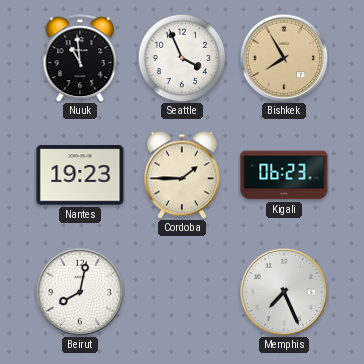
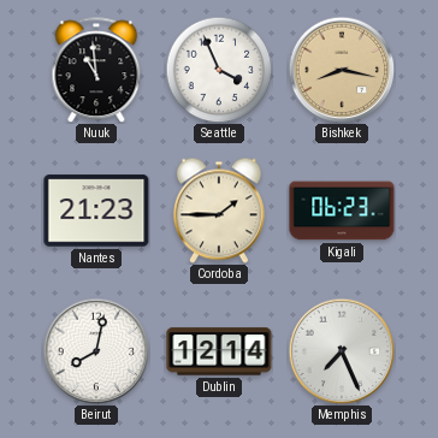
Bishkek: 7:55 -> 8:17 (342, 70)
Nantes: 19:23 -> 21:23 (96, 211)
Dublin: none -> 12:14 (219, 351)
